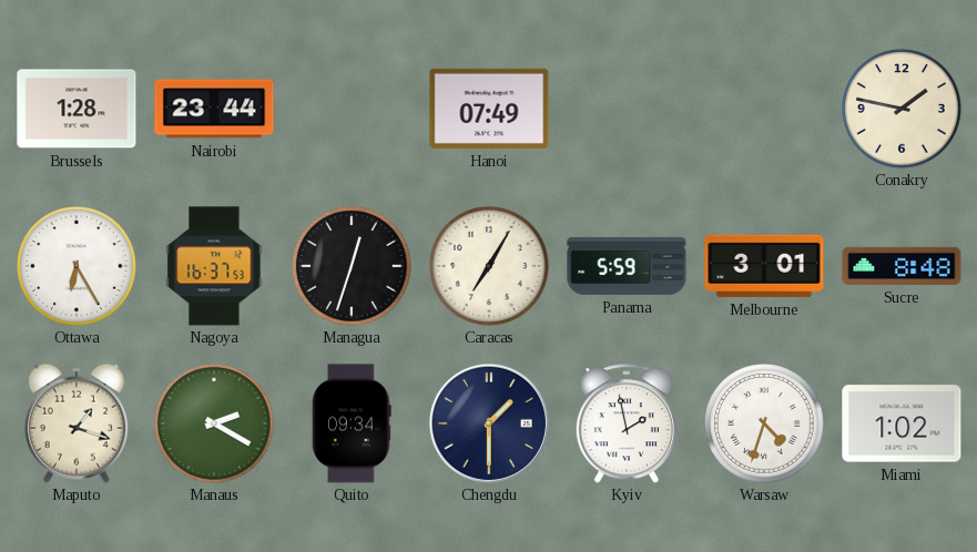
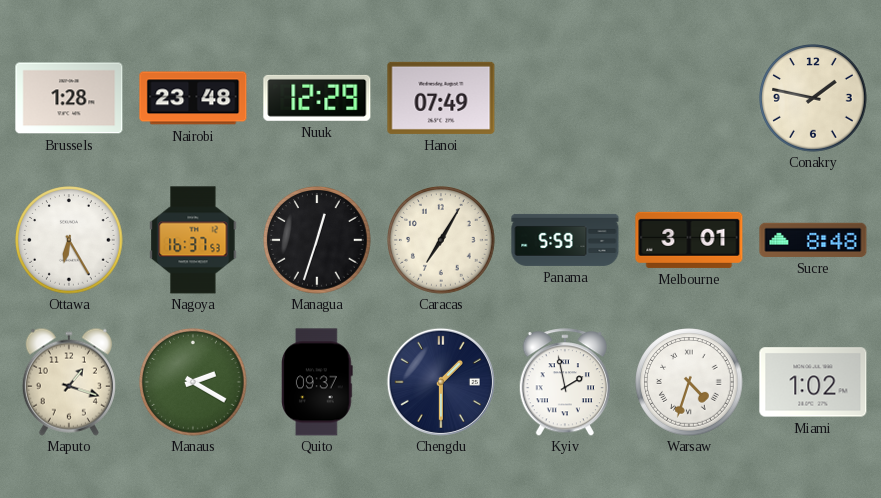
Nairobi: 23:44 -> 23:48 (193, 98)
Nuuk: none -> 12:29 (317, 98)
Quito: 09:34 -> 09:37 (318, 382)
